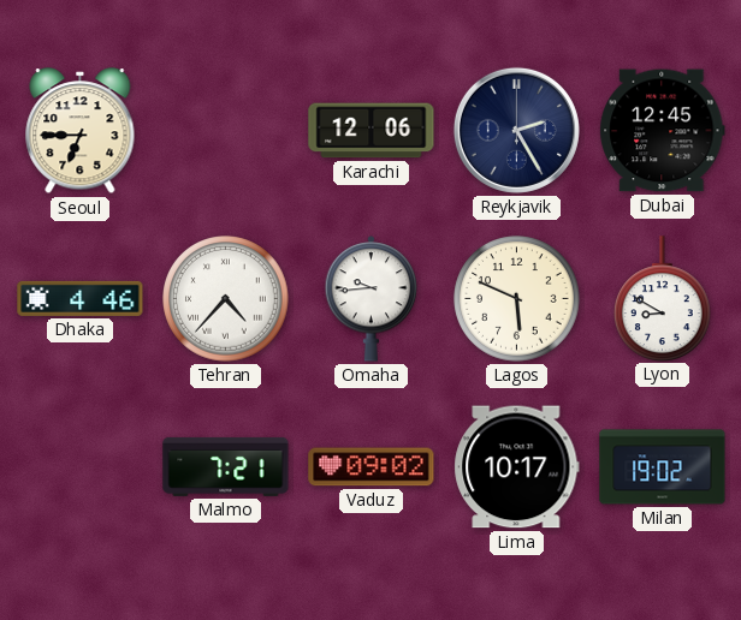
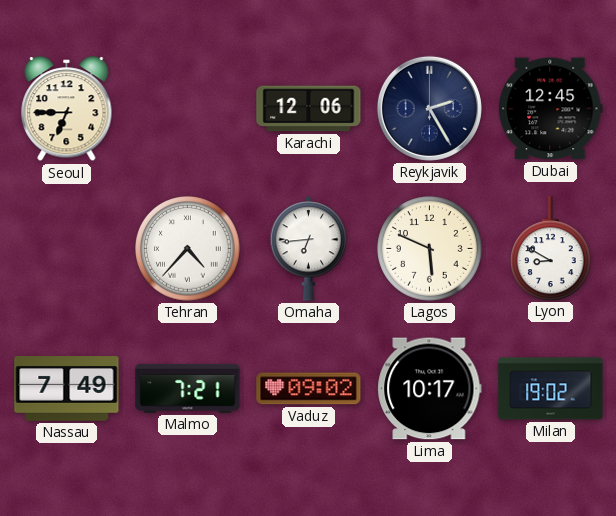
Dhaka: 4:46 -> none (81, 298)
Omaha: 9:44 -> 6:44 (309, 249)
Nassau: none -> 7:49 (67, 389)
